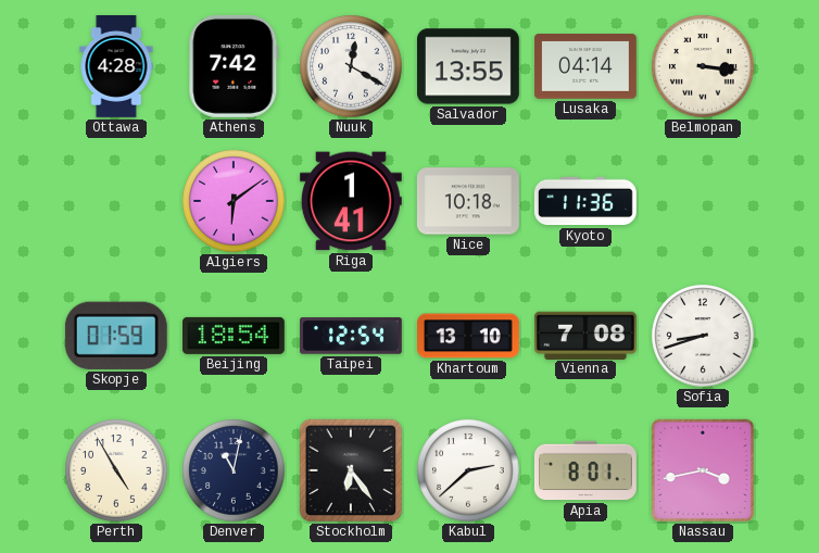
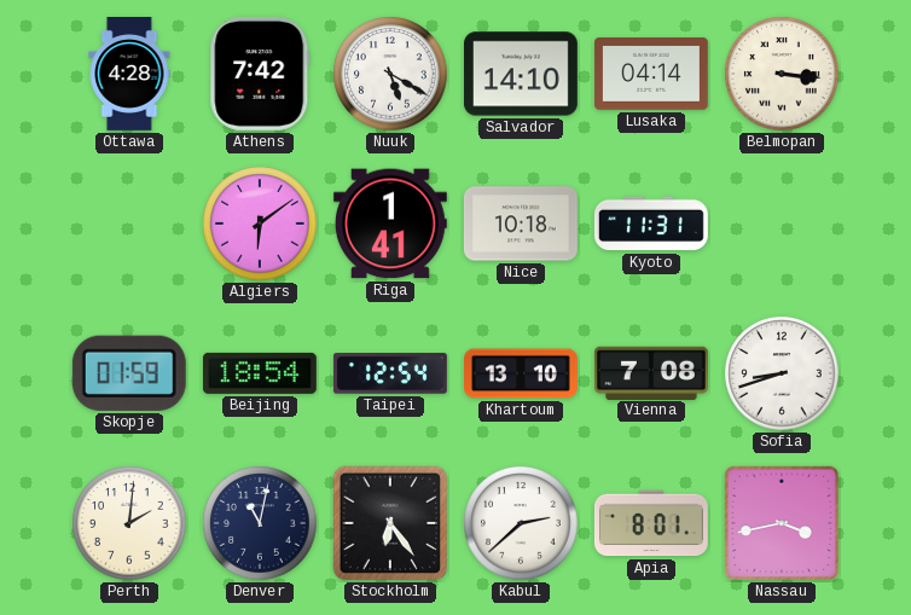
Nuuk: 12:20 -> 5:20 (390, 74)
Salvador: 13:55 -> 14:10 (521, 74)
Kyoto: 11:36 -> 11:31 (651, 224)
Perth: 4:55 -> 2:01 (129, 523)
